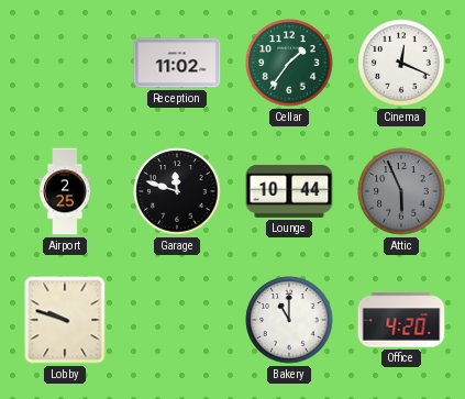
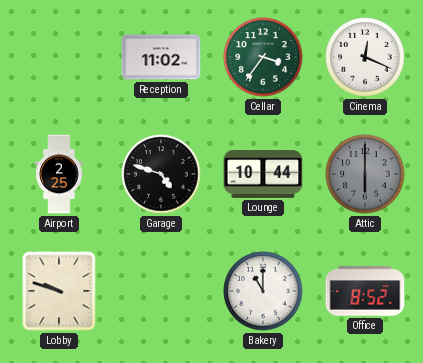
Cellar: 1:36 -> 3:36 (263, 57)
Garage: 11:48 -> 4:48 (161, 174)
Attic: 5:56 -> 6:00 (365, 174)
Office: 4:20 -> 8:52 (365, 291)
